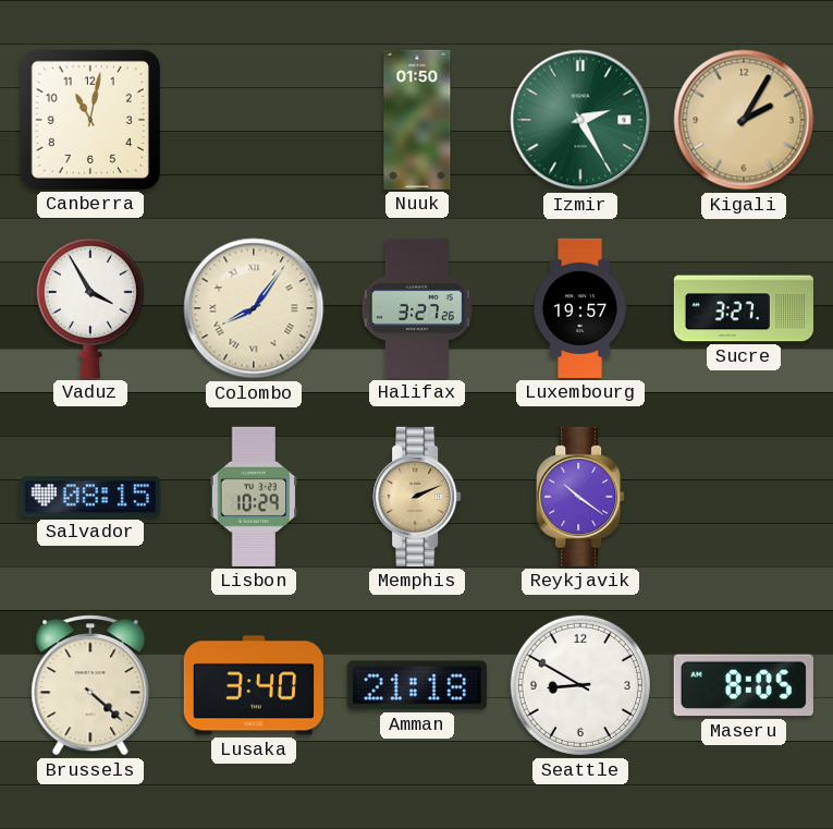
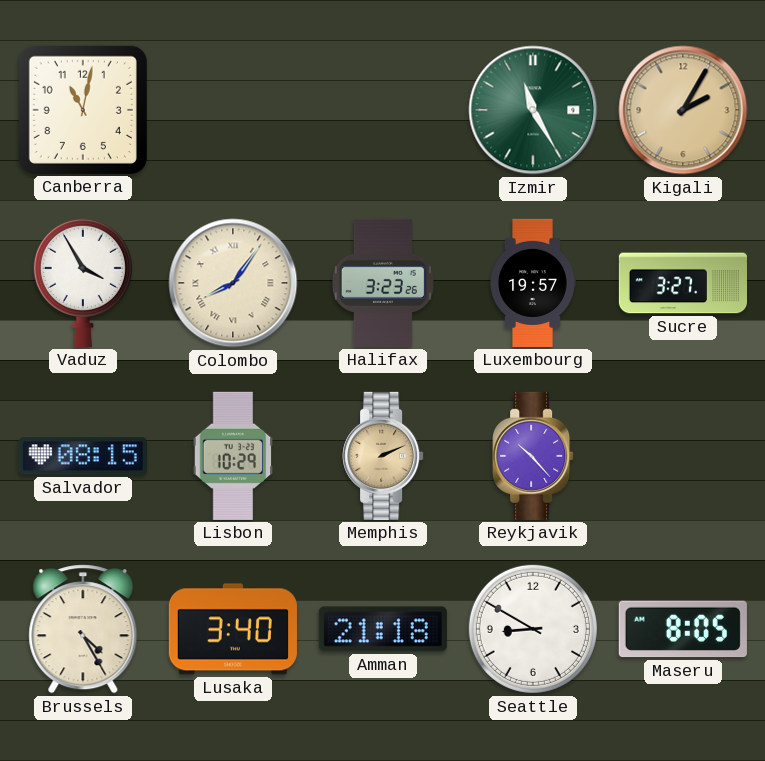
Nuuk: 01:50 -> none (417, 120)
Izmir: 2:25 -> 11:25 (533, 110)
Halifax: 3:27 -> 3:23 (383, 283)
Reykjavik: 10:21 -> 10:23 (533, 456)
Brussels: 4:22 -> 4:25 (83, 629)
